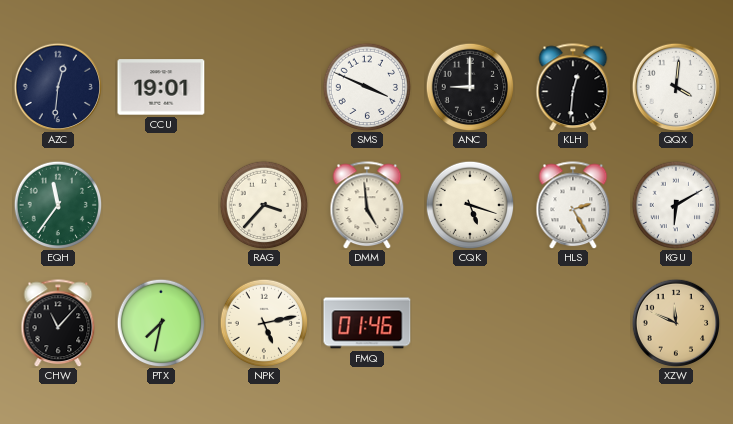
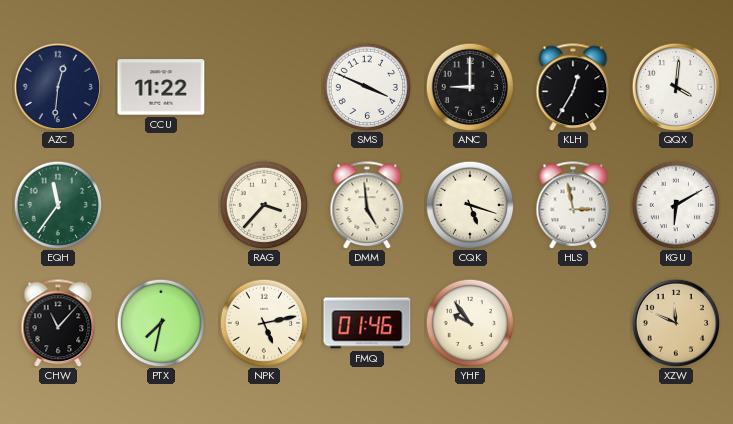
CCU: 19:01 -> 11:22 (161, 87)
KLH: 12:31 -> 12:35 (573, 87)
HLS: 2:25 -> 2:58 (573, 205)
YHF: none -> 9:54 (470, 323)
